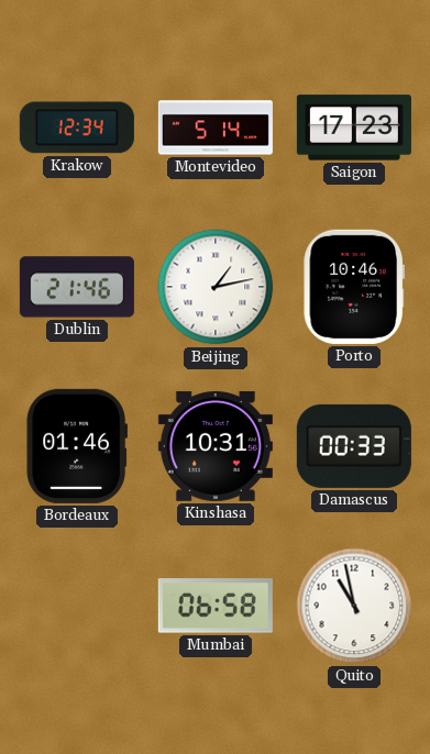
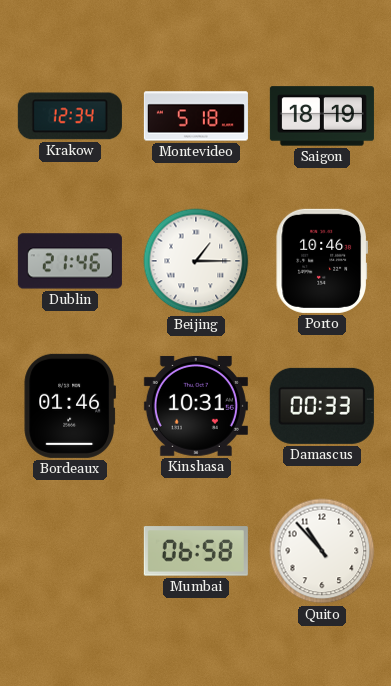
Montevideo: 5:14 -> 5:18 (196, 116)
Saigon: 17:23 -> 18:19 (322, 116)
Beijing: 1:13 -> 1:15 (196, 261)
Quito: 10:58 -> 10:53 (322, 551)
